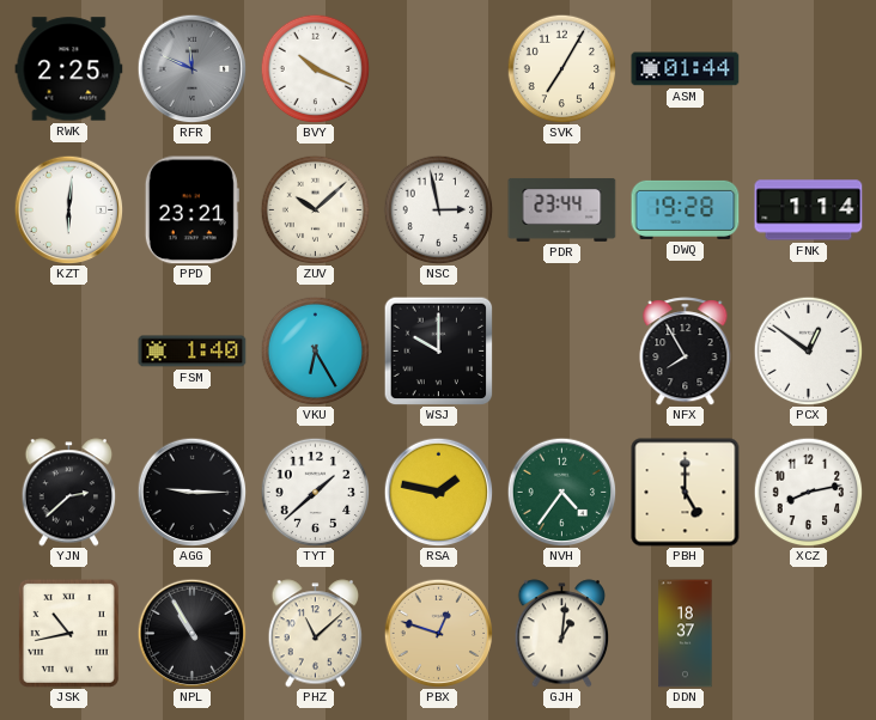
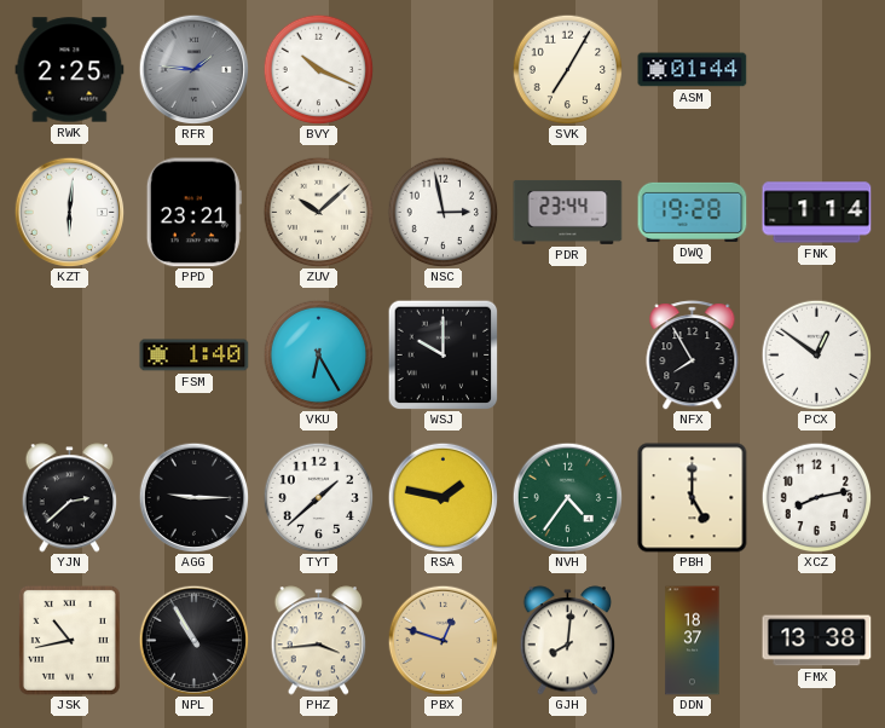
RFR: 11:49 -> 1:46 (193, 69)
PHZ: 11:08 -> 3:44 (319, 641)
GJH: 1:01 -> 8:01 (568, 641)
FMX: none -> 13:38 (817, 641)
